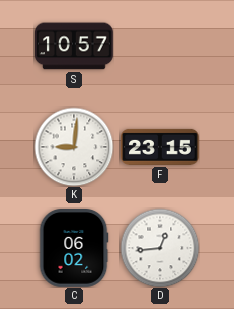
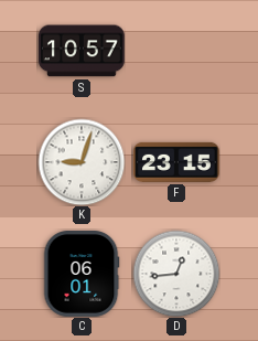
K: 9:01 -> 9:03 (82, 162)
C: 06:02 -> 06:01 (82, 275)
